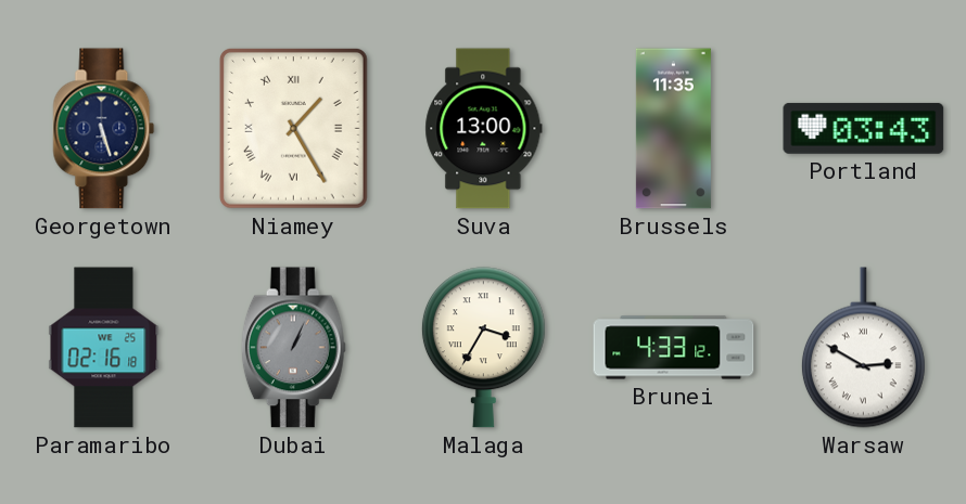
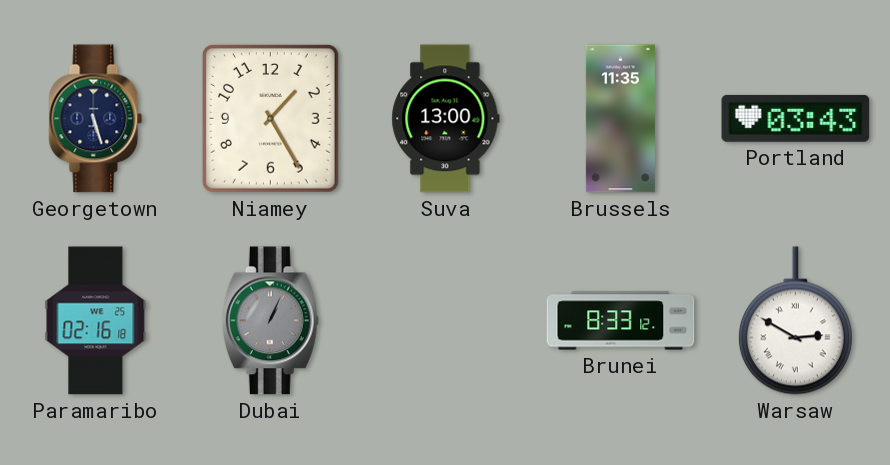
Niamey numerals: Roman -> Arabic (270, 118)
Malaga: 3:35 -> none (483, 348)
Brunei: 4:33 -> 8:33 (621, 321)
